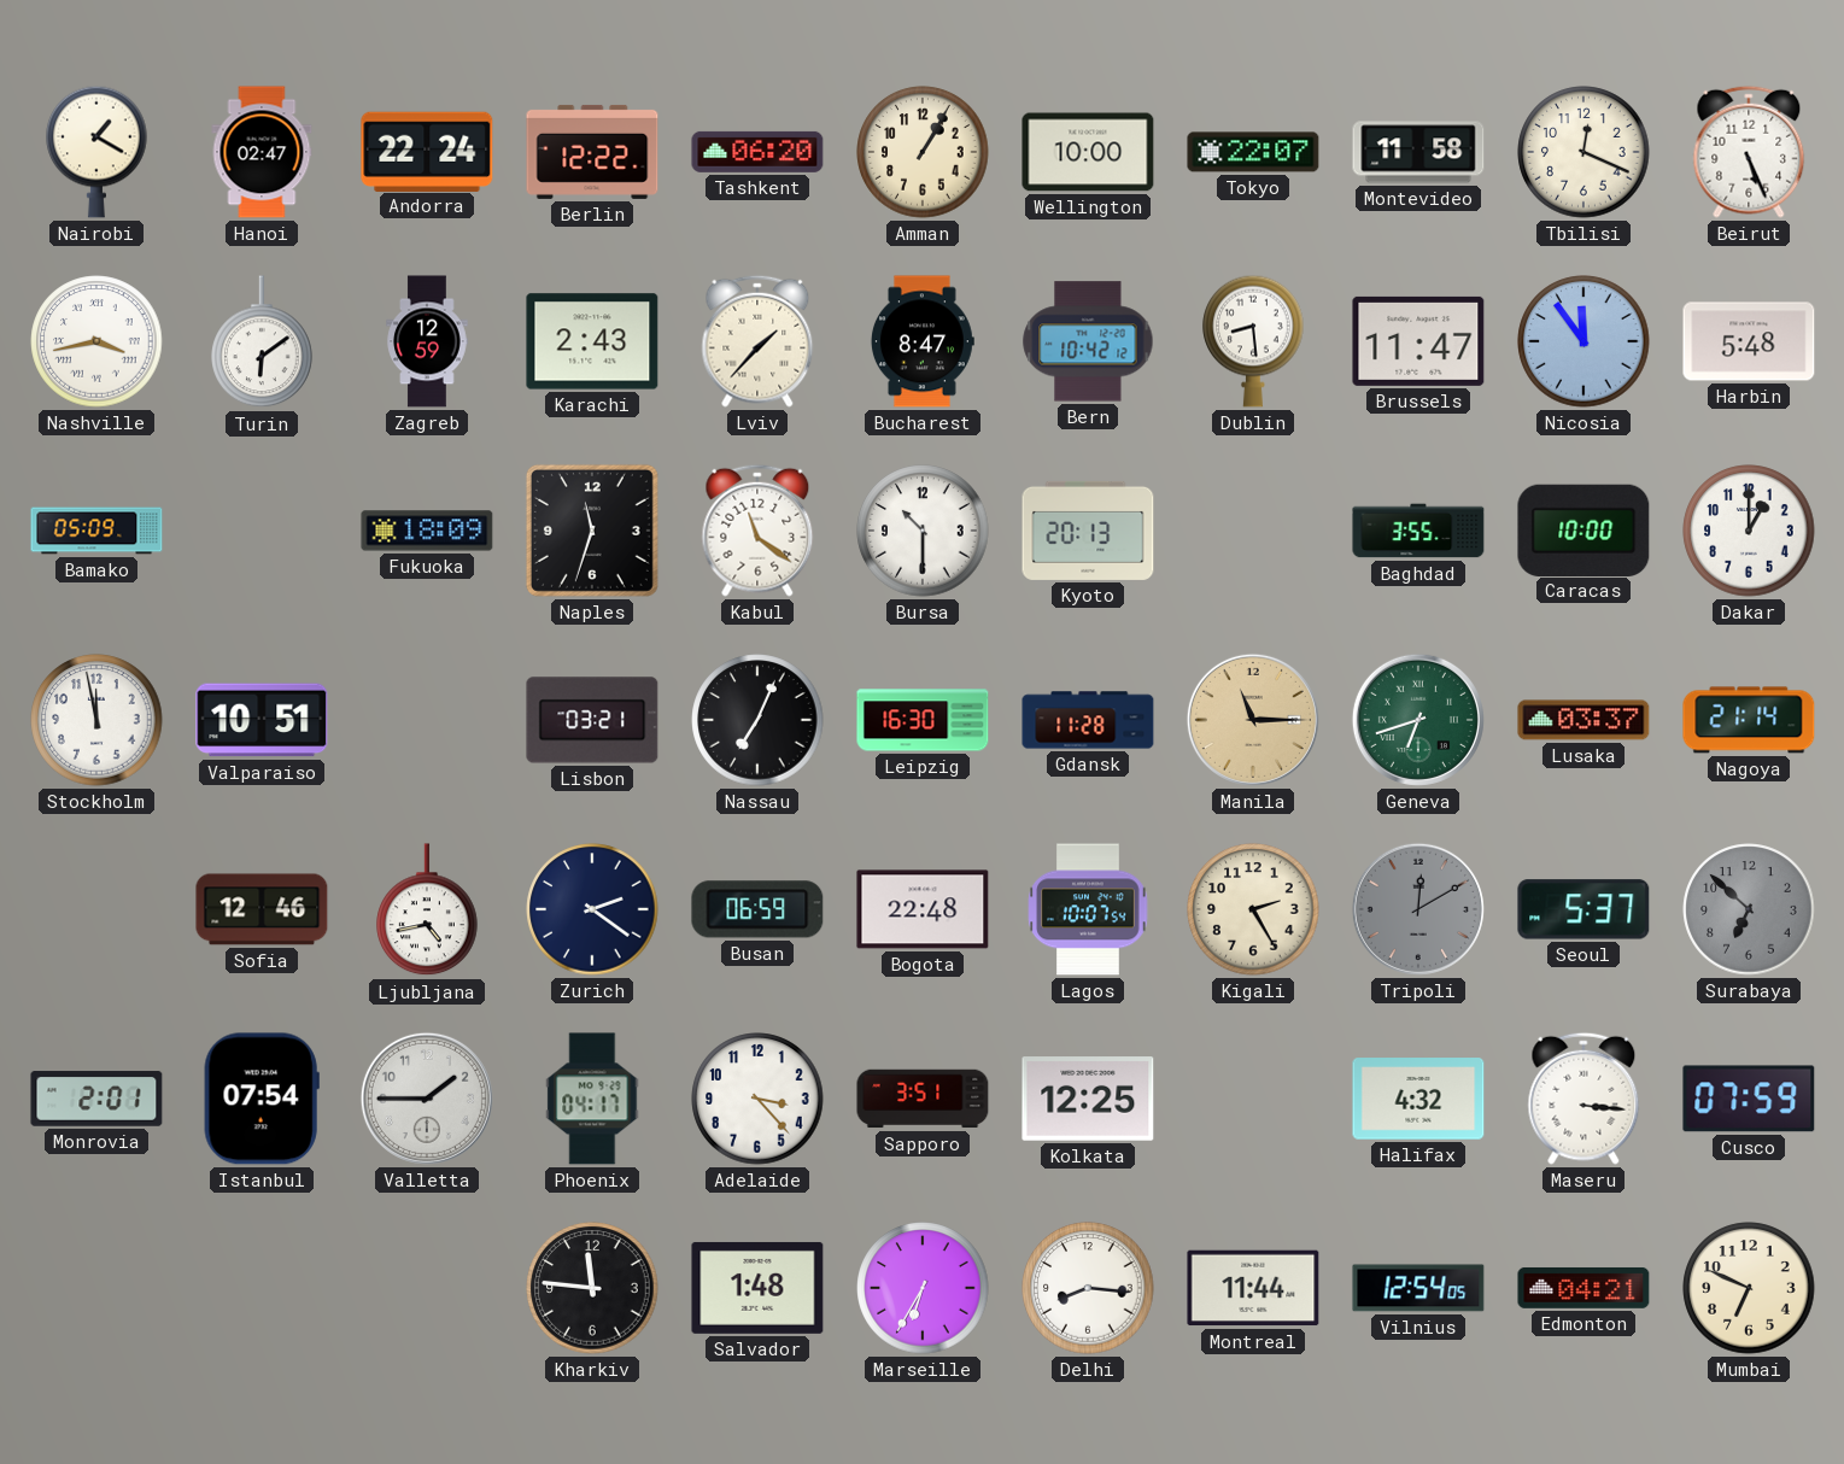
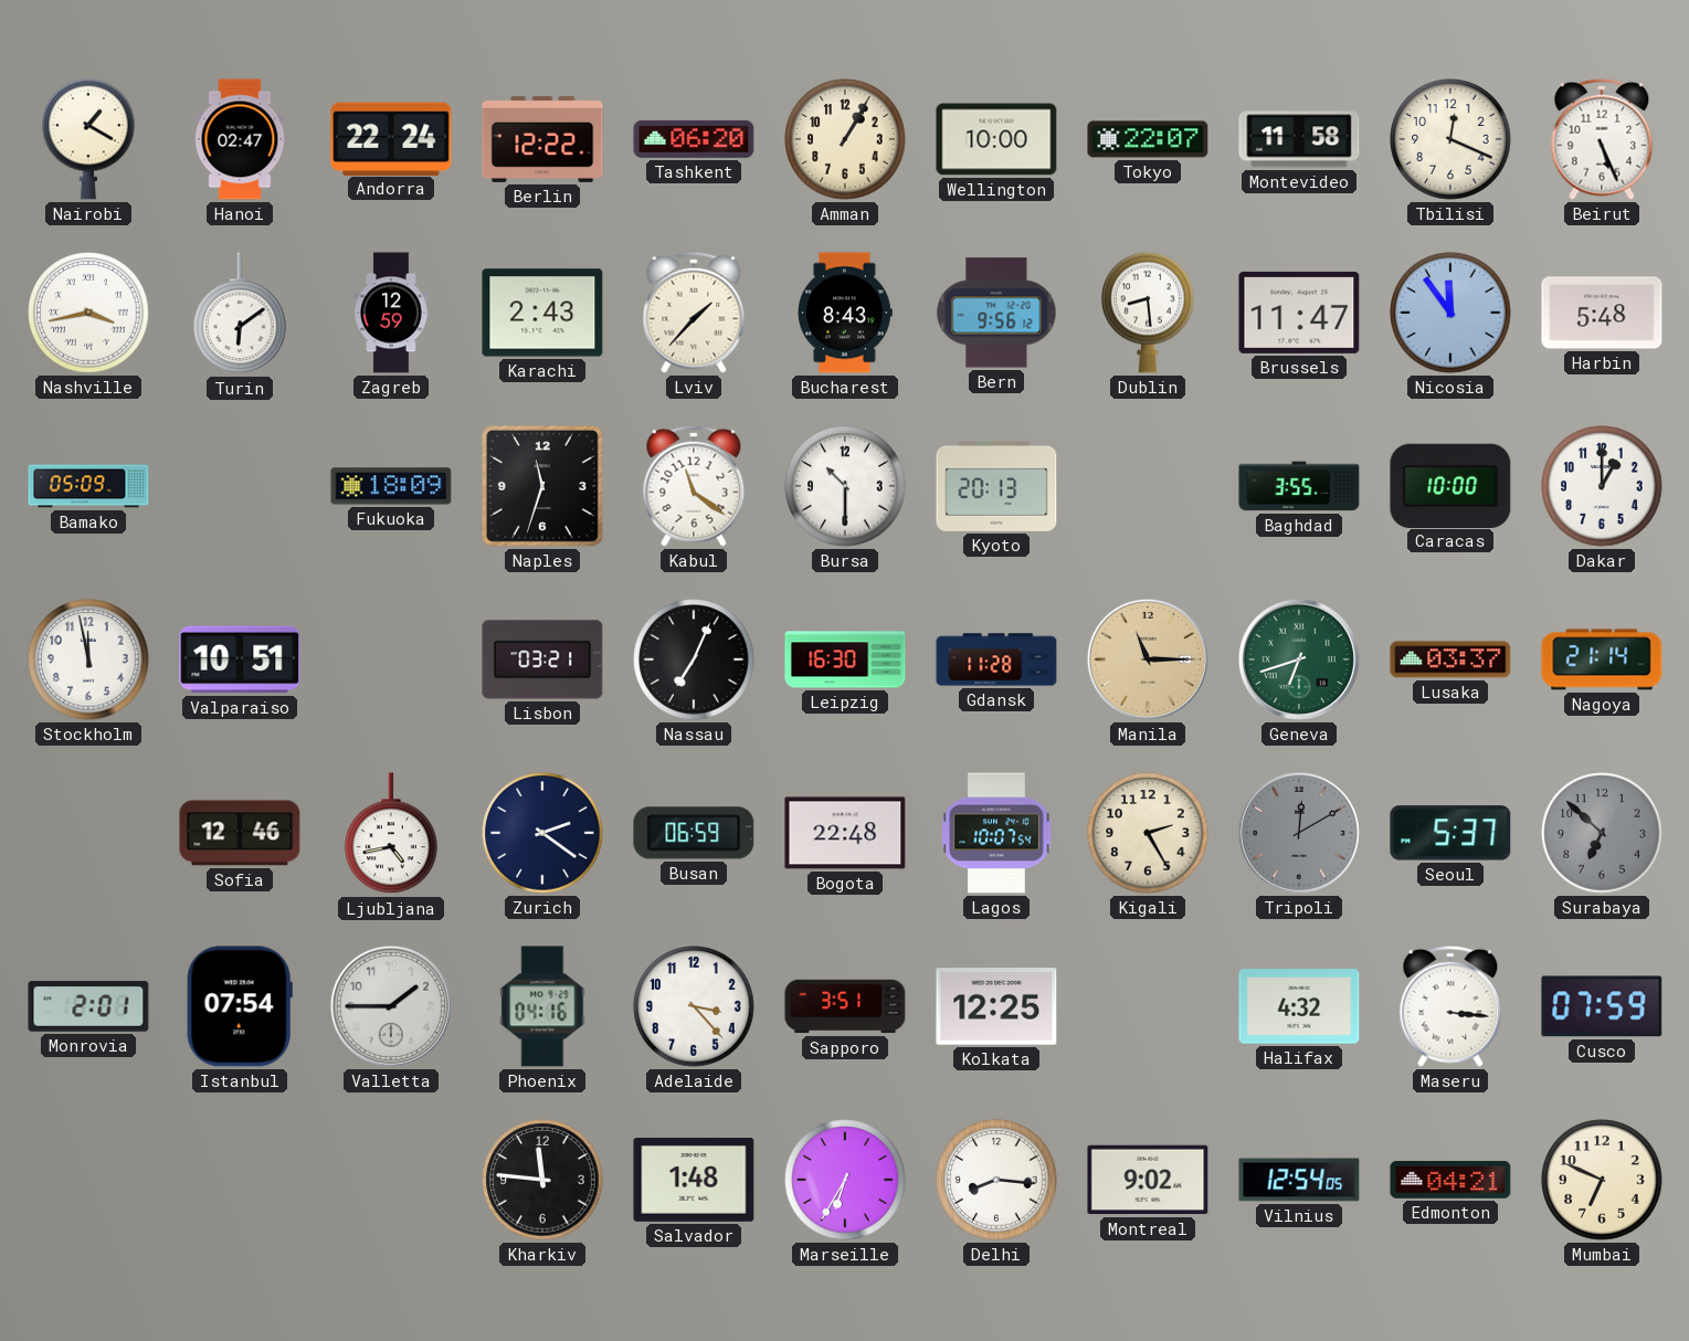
Bucharest: 8:47 -> 8:43 (845, 313)
Bern: 10:42 -> 9:56 (996, 313)
Phoenix: 04:17 -> 04:16 (542, 1006)
Montreal: 11:44 -> 9:02 (1148, 1180)
